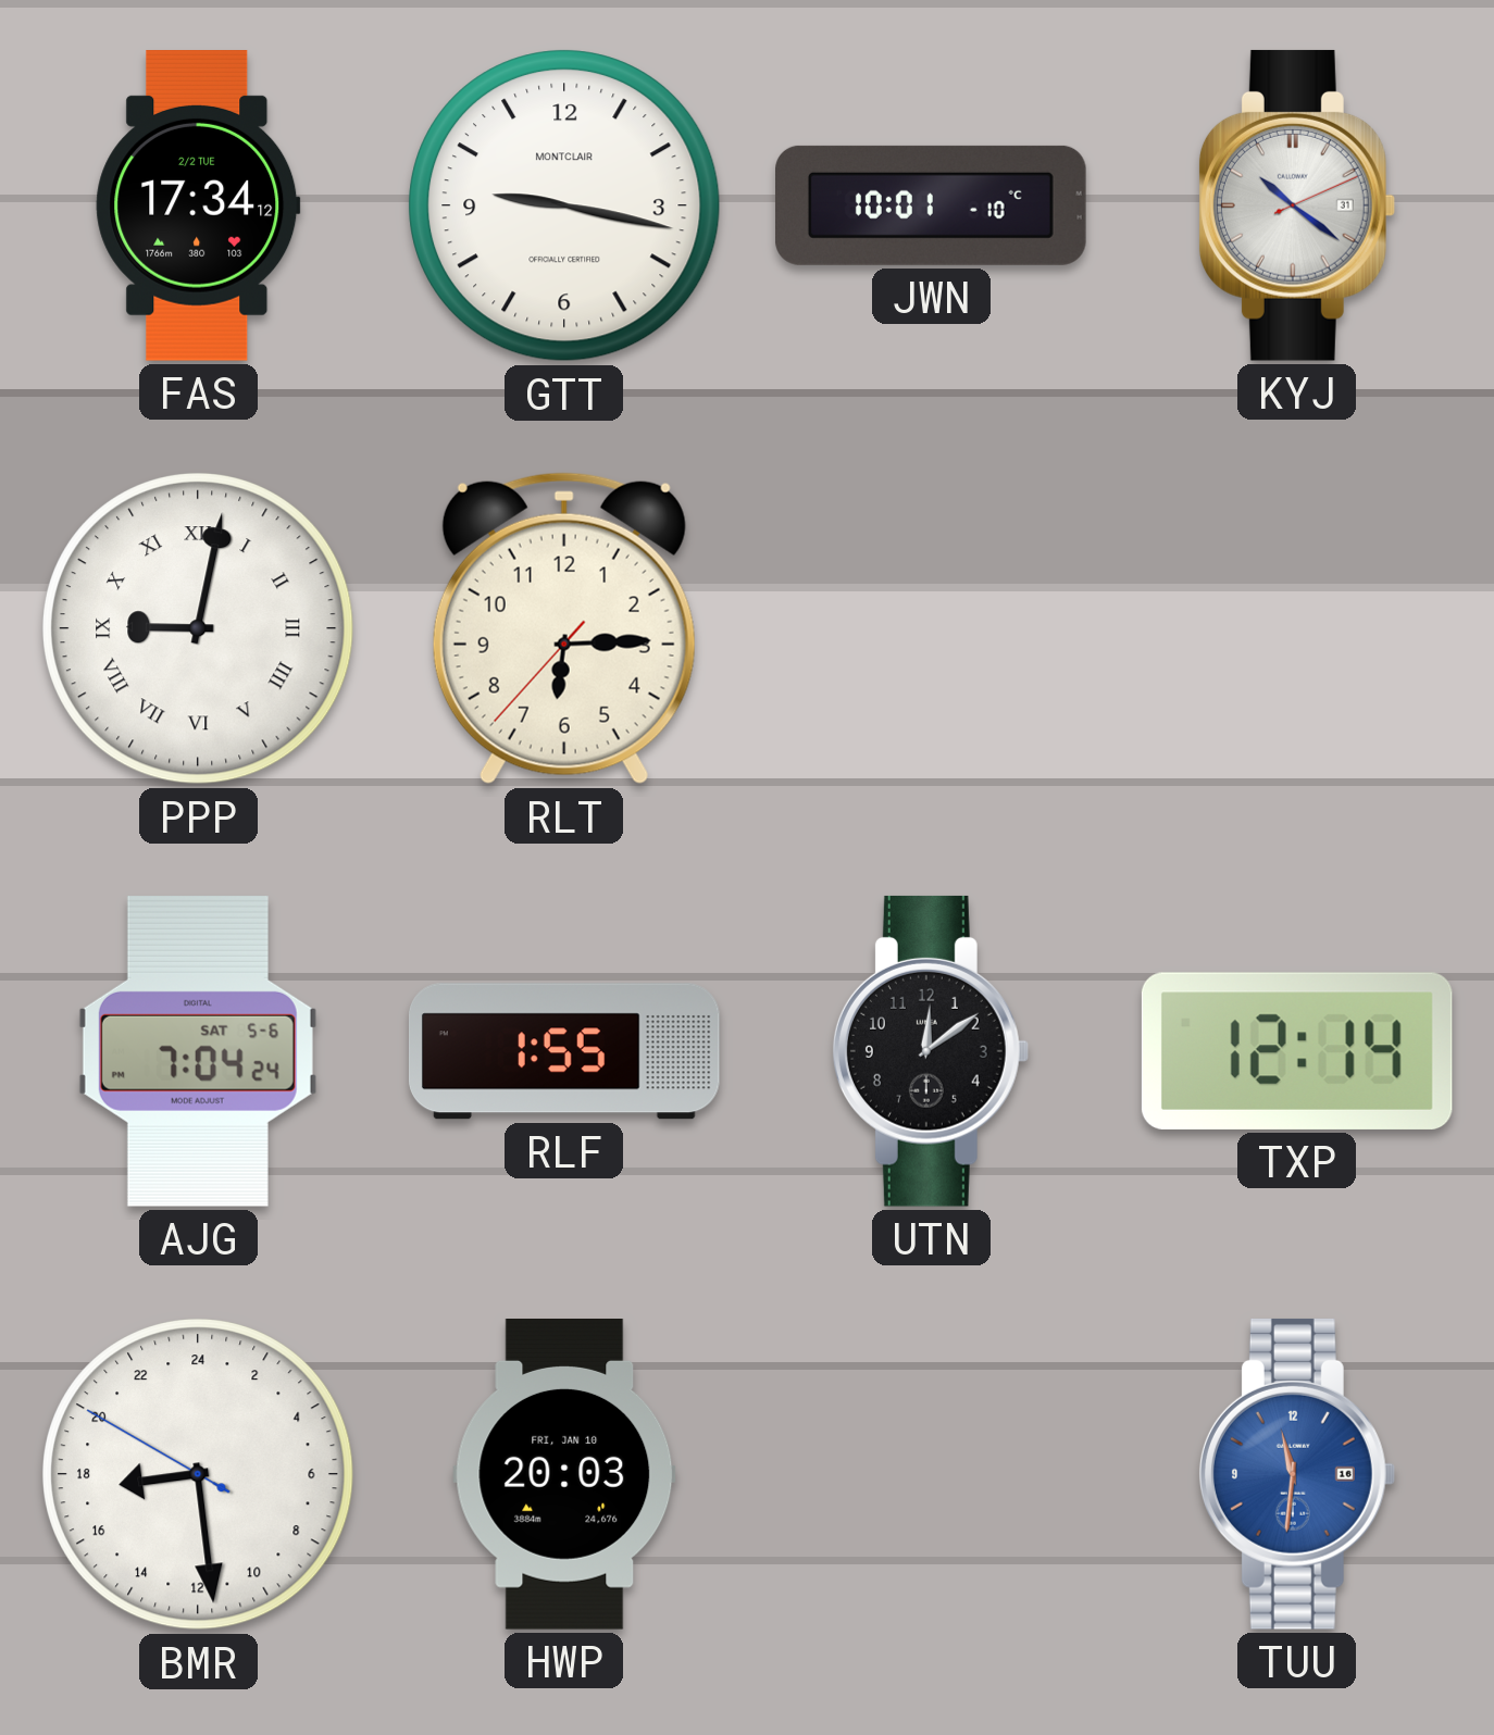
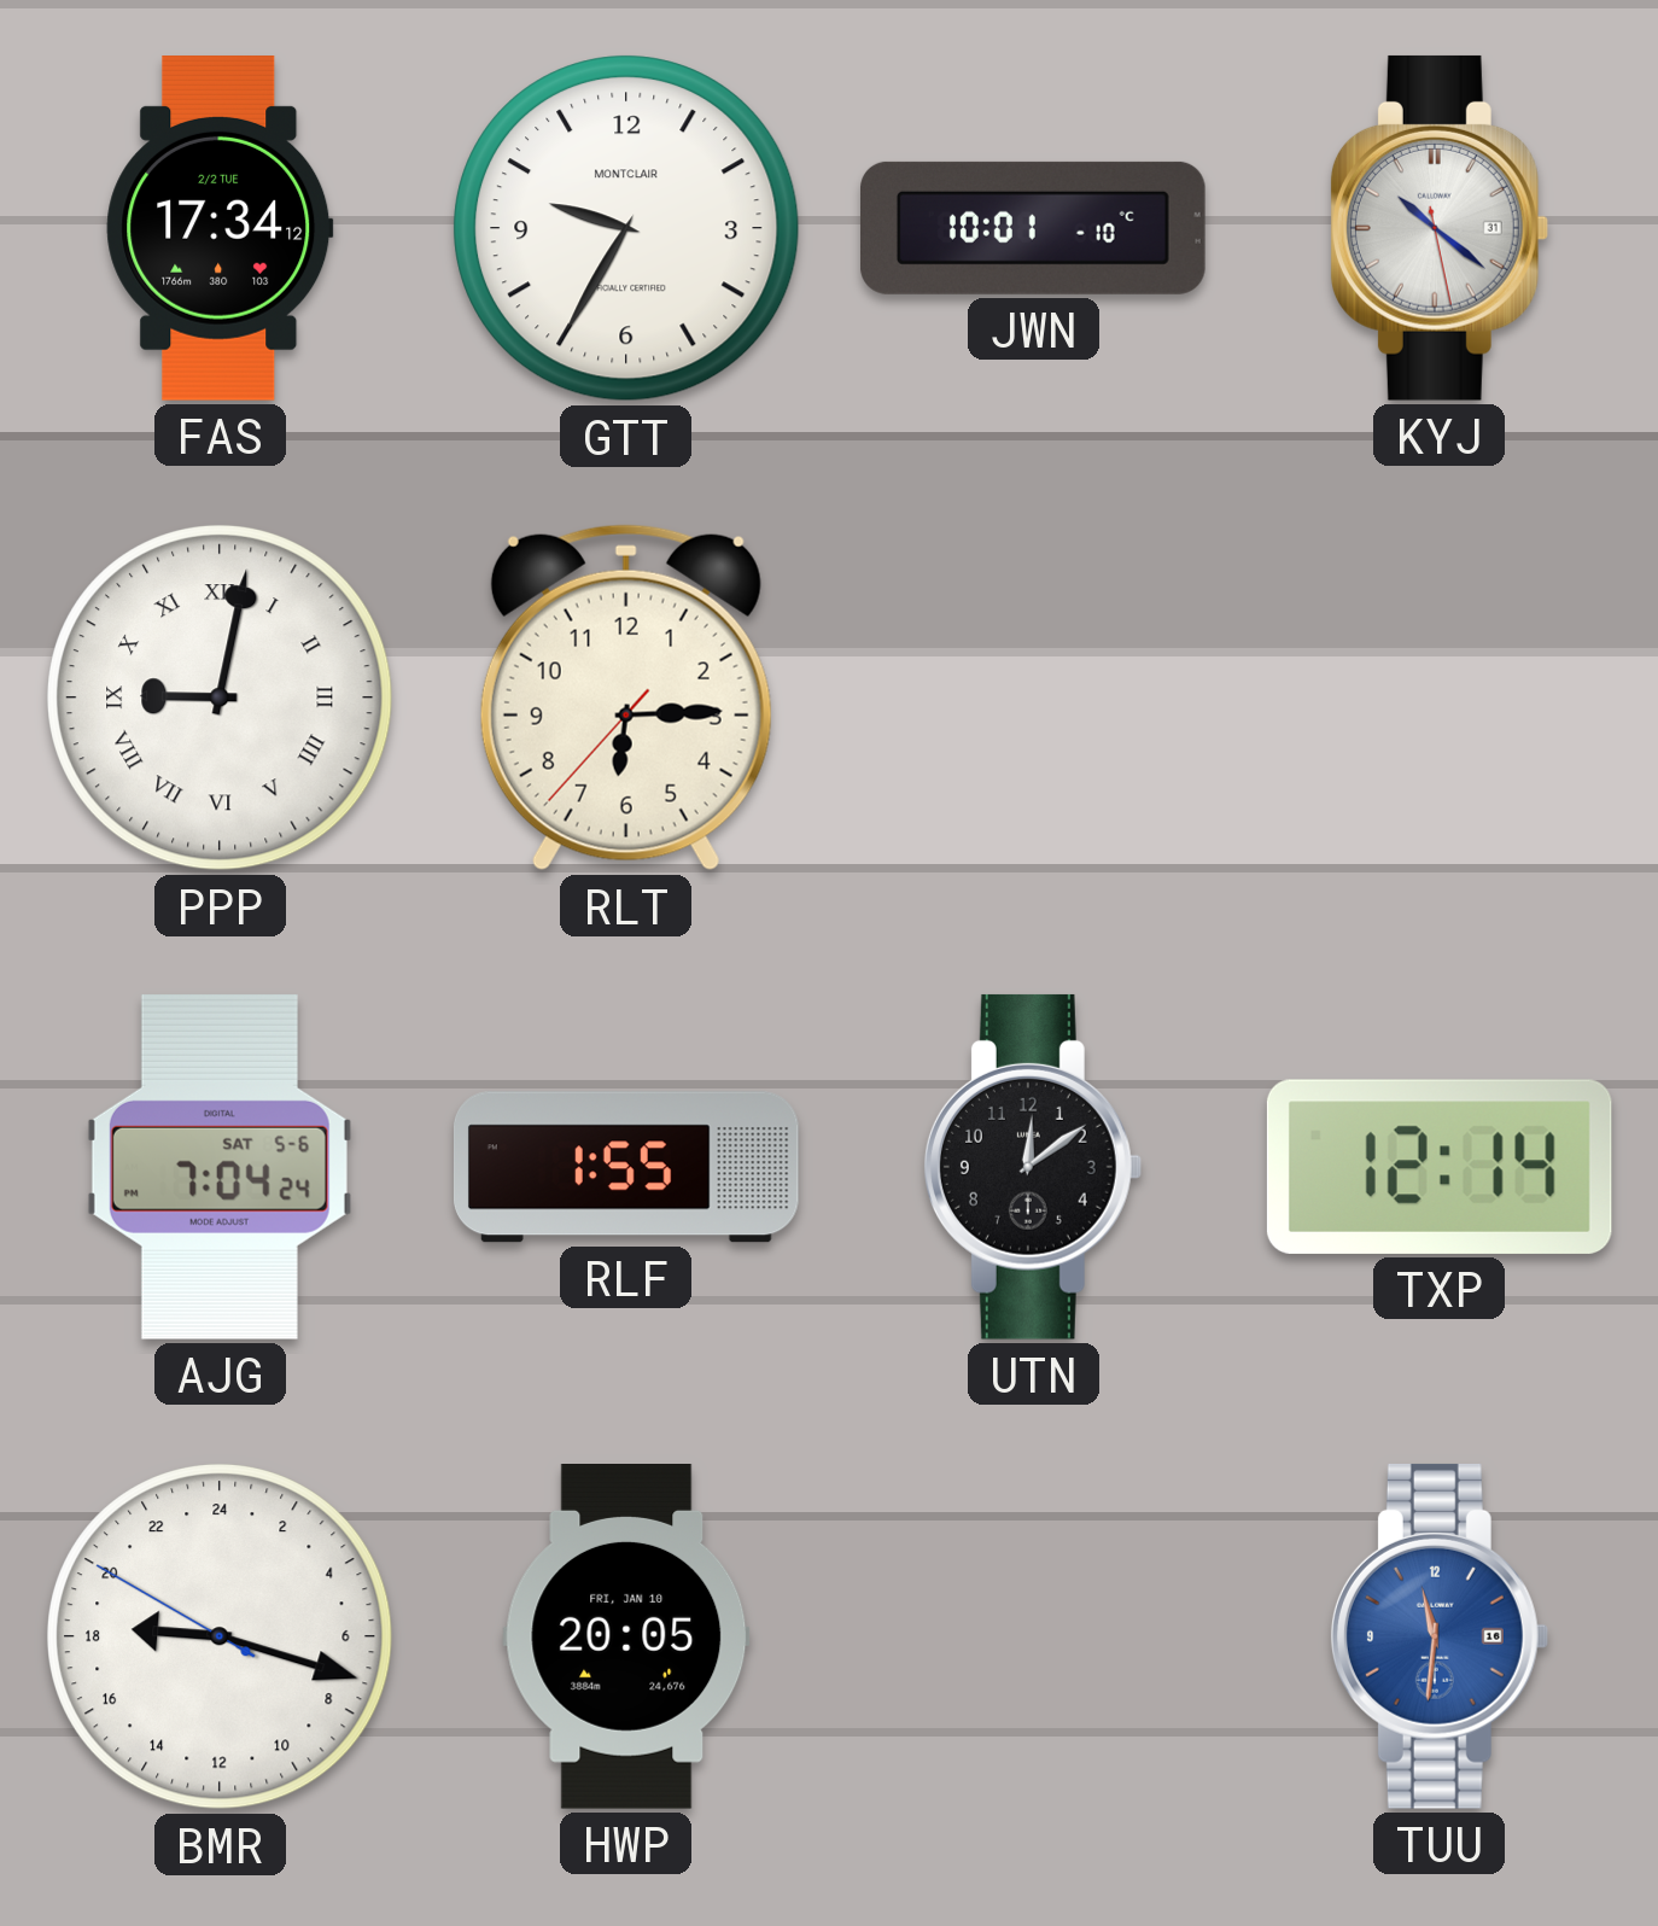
GTT: 9:17 -> 9:35 (626, 228)
KYJ: 10:21:11 -> 10:21:28 (1438, 228)
BMR: 17:28 -> 18:17 (220, 1636)
HWP: 20:03 -> 20:05 (626, 1638)
